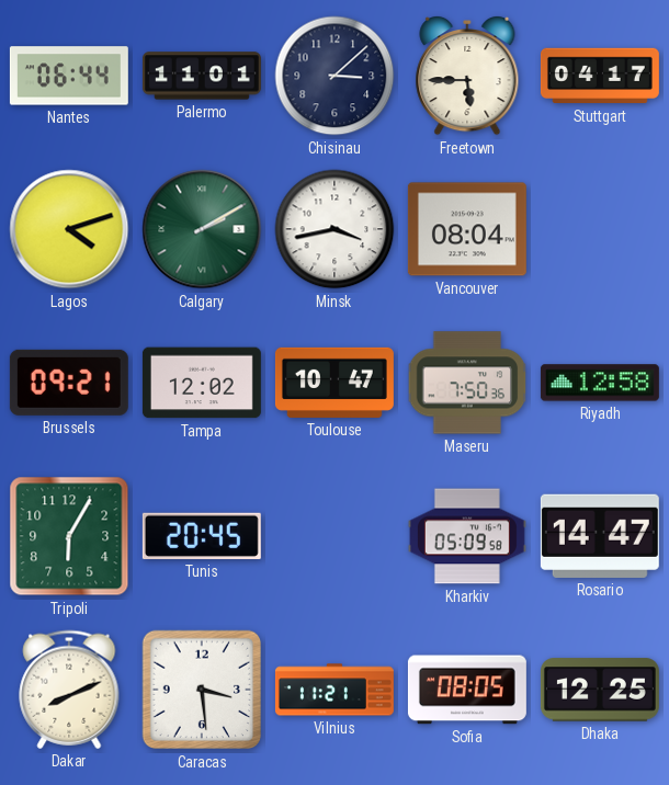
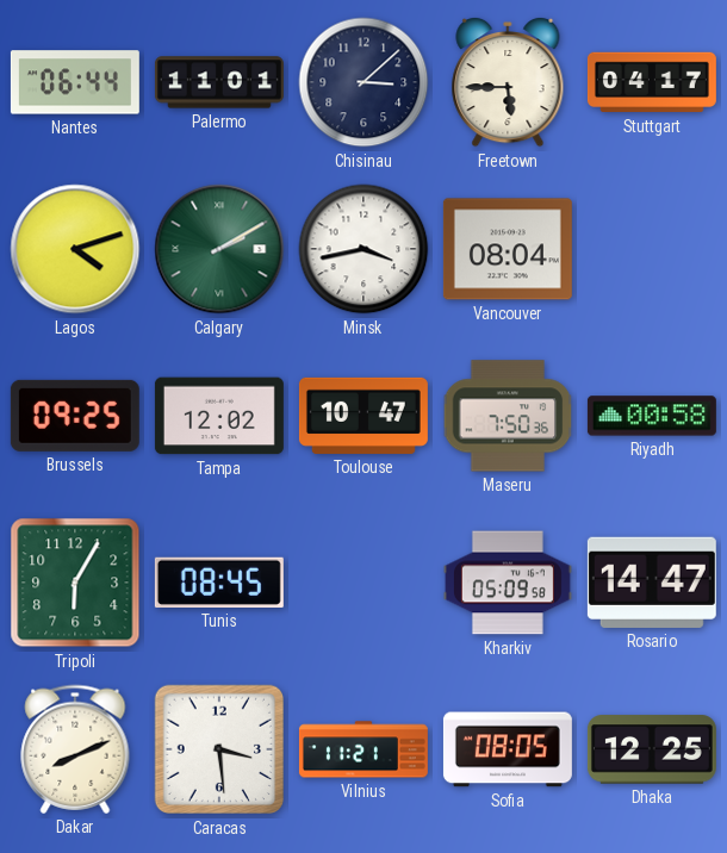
Brussels: 09:21 -> 09:25 (75, 416)
Riyadh: 12:58 -> 00:58 (652, 416)
Tunis: 20:45 -> 08:45 (219, 583)
